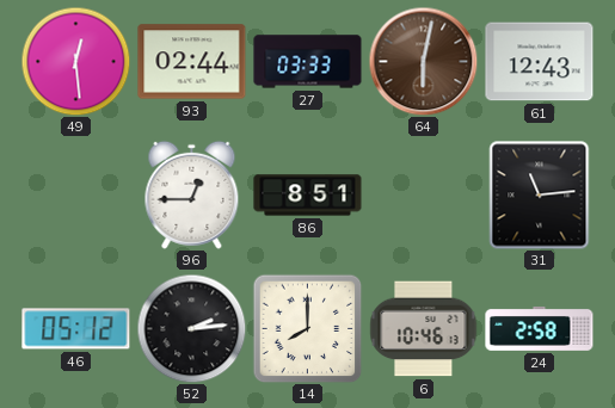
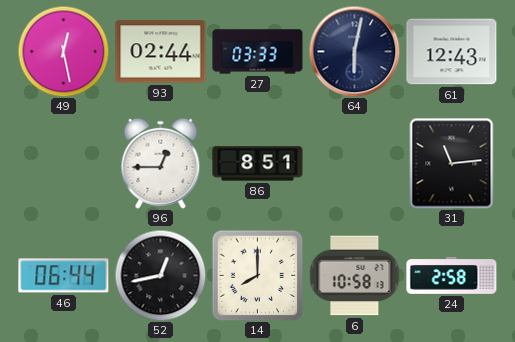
49: 12:29 -> 12:28 (63, 51)
64 dial: brown -> navy (354, 51)
46: 05:12 -> 06:44 (64, 276)
52: 2:14 -> 12:43 (160, 275)
6: 10:46 -> 10:58 (355, 276)
